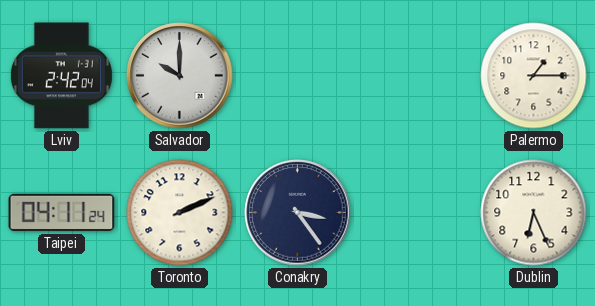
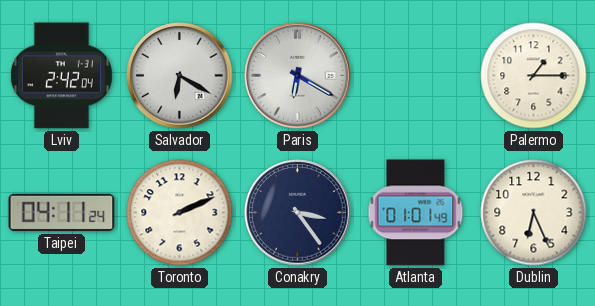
Salvador: 10:00 -> 6:20 (180, 76)
Paris: none -> 6:20 (298, 76)
Atlanta: none -> 01:01 (416, 213)
